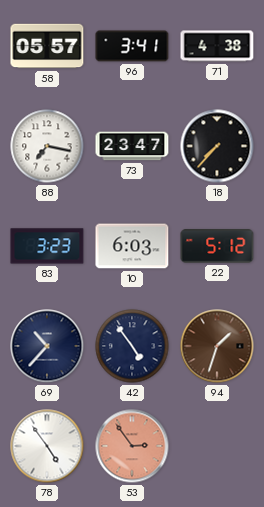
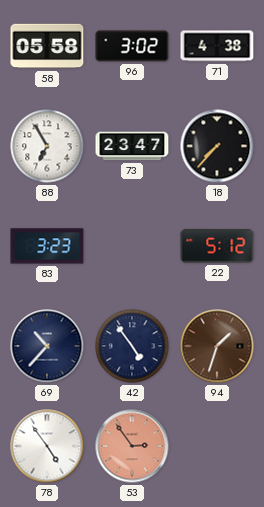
58: 05:57 -> 05:58 (47, 46)
96: 3:41 -> 3:02 (132, 46)
88: 7:17 -> 6:55 (47, 146)
10: 6:03 -> none (132, 246)
